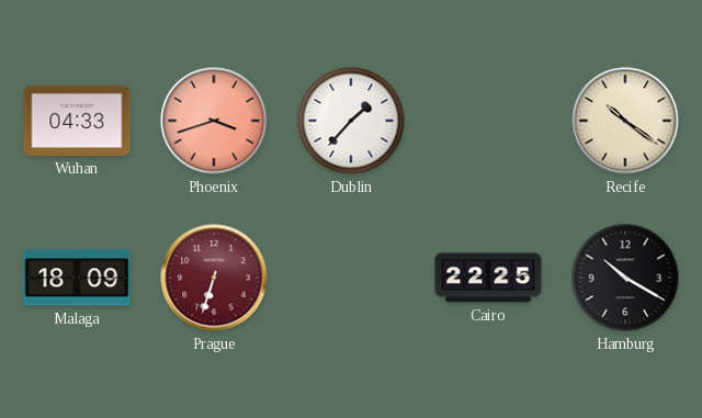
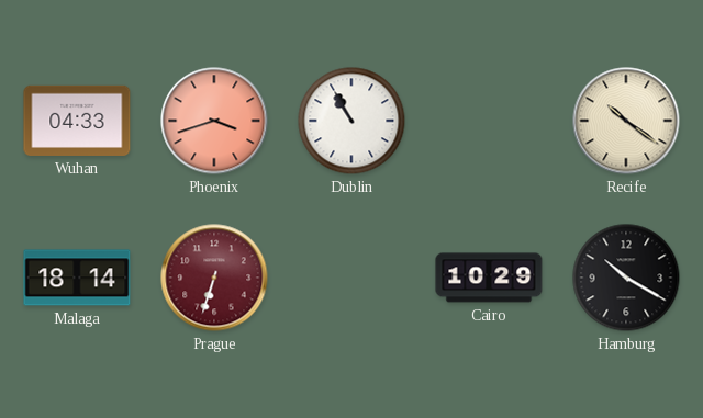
Dublin: 1:37 -> 10:55 (351, 121)
Malaga: 18:09 -> 18:14 (77, 278)
Cairo: 22:25 -> 10:29 (489, 278)
